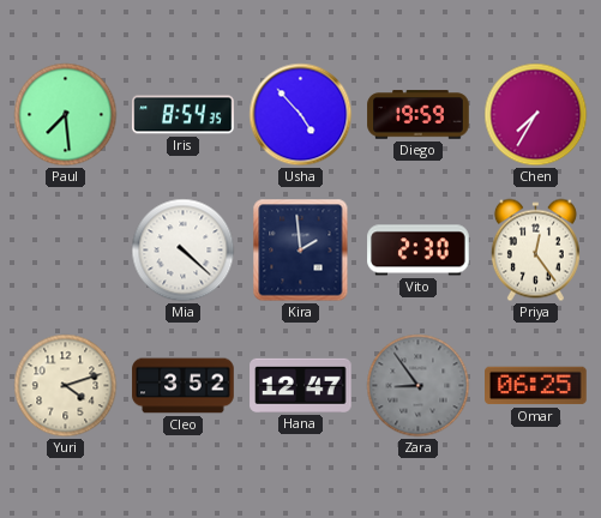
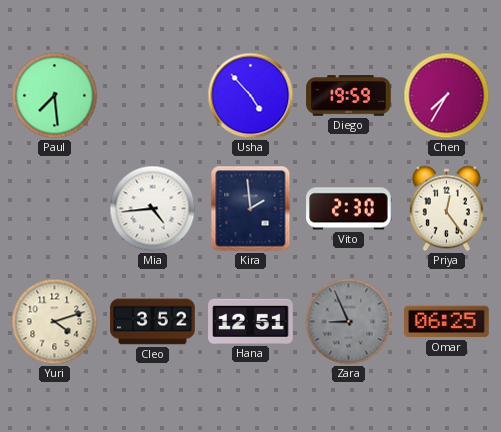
Iris: 8:54 -> none (184, 115)
Mia: 4:22 -> 4:44 (153, 209)
Hana: 12:47 -> 12:51 (251, 321)
Zara: 8:54 -> 8:56 (349, 322)
